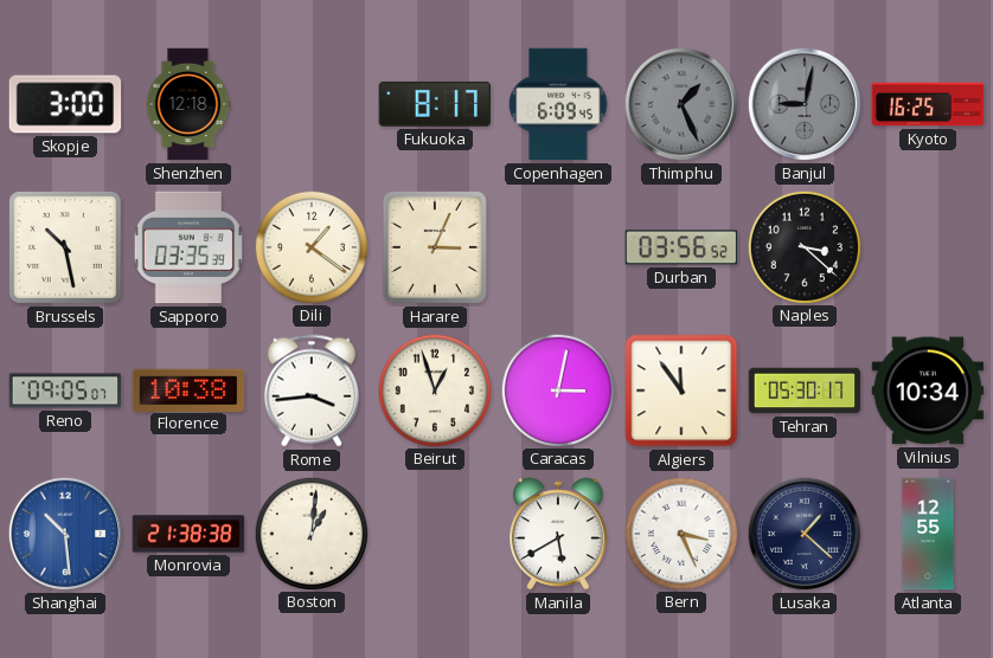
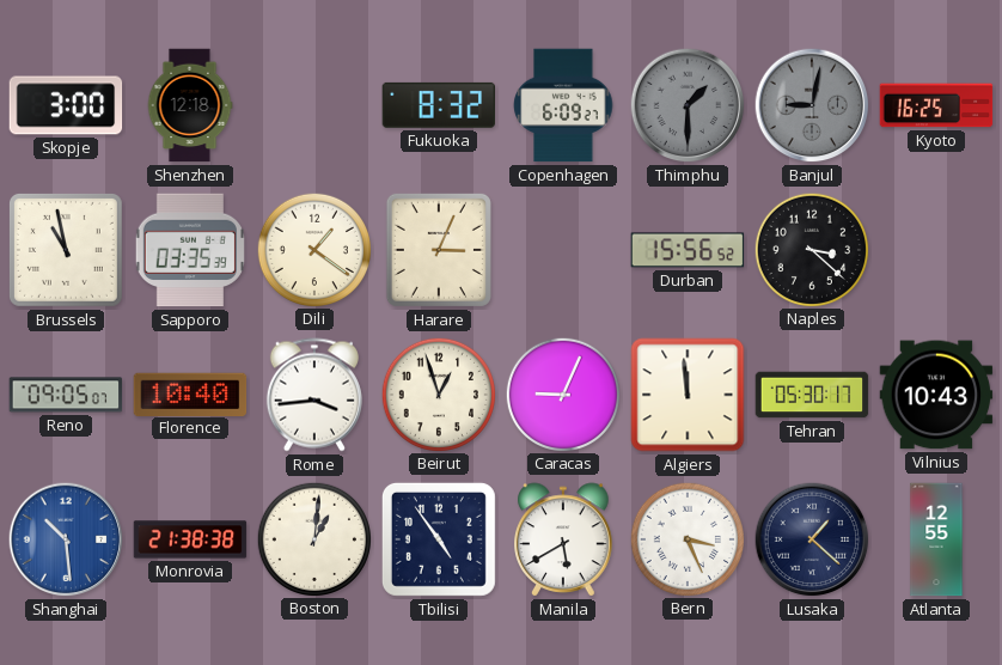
Fukuoka: 8:17 -> 8:32 (439, 105)
Copenhagen: 6:09:45 -> 6:09:27 (563, 105)
Thimphu: 1:26 -> 1:30 (688, 105)
Brussels: 10:28 -> 10:58 (66, 250)
Durban: 03:56 -> 15:56 (688, 250)
Florence: 10:38 -> 10:40 (190, 393)
Caracas: 3:02 -> 9:04 (562, 393)
Algiers: 11:54 -> 11:59 (688, 395)
Vilnius: 10:34 -> 10:43 (936, 395)
Tbilisi: none -> 4:54 (439, 539)
